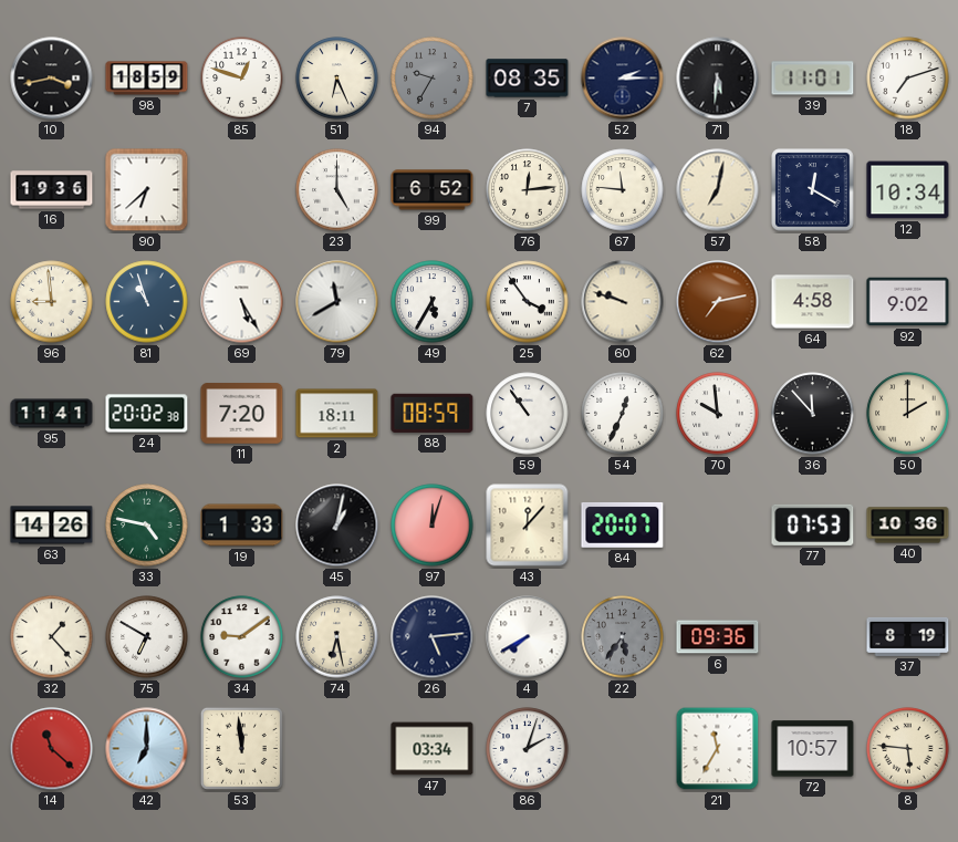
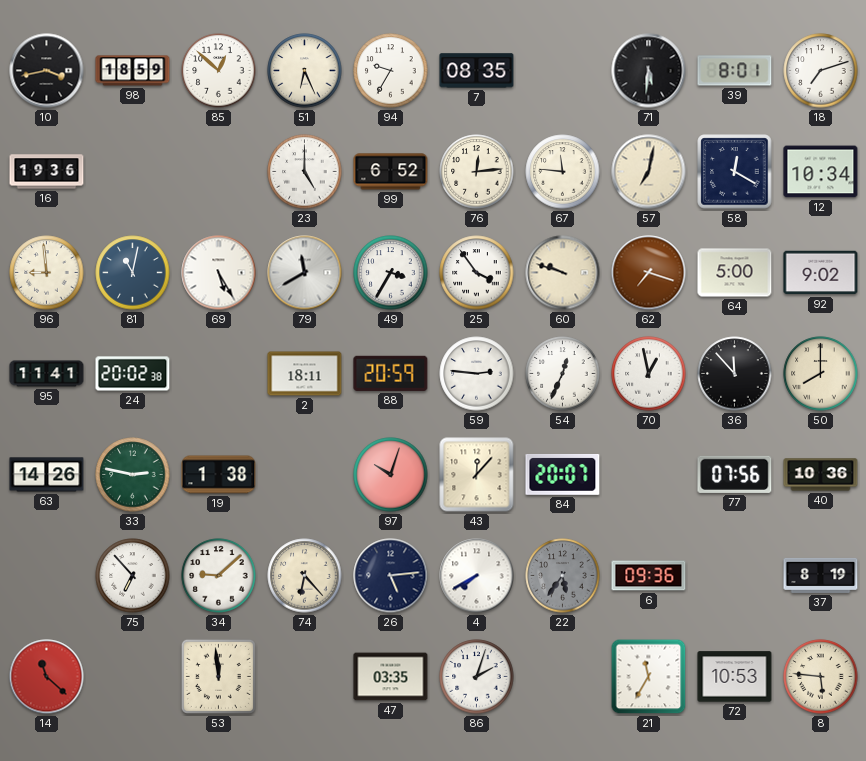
85: 12:48 -> 12:52 (219, 71)
94 dial: grey -> white (391, 71)
52: 2:15 -> none (623, 79)
39: 11:01 -> 8:01 (735, 71)
90: 6:38 -> none (147, 190)
81: 10:57 -> 11:02 (133, 273)
49: 5:35 -> 3:35 (391, 273)
62: 7:13 -> 7:18 (649, 273)
64: 4:58 -> 5:00 (735, 273)
11: 7:20 -> none (242, 414)
88: 08:59 -> 20:59 (391, 373)
59: 10:54 -> 2:46 (477, 374)
70: 9:59 -> 12:58 (649, 374)
50: 2:00 -> 8:00 (821, 374)
33: 4:47 -> 2:47 (133, 475)
19: 1:33 -> 1:38 (219, 475)
45: 1:02 -> none (337, 526)
97: 12:03 -> 10:03 (391, 475)
77: 07:53 -> 07:56 (735, 474)
32: 1:23 -> none (52, 637)
75: 6:50 -> 6:53 (133, 576)
34: 9:09 -> 9:08 (219, 576)
74: 6:28 -> 6:23 (305, 576)
42: 7:00 -> none (147, 749)
47: 03:34 -> 03:35 (391, 677)
72: 10:57 -> 10:53 (735, 677)
